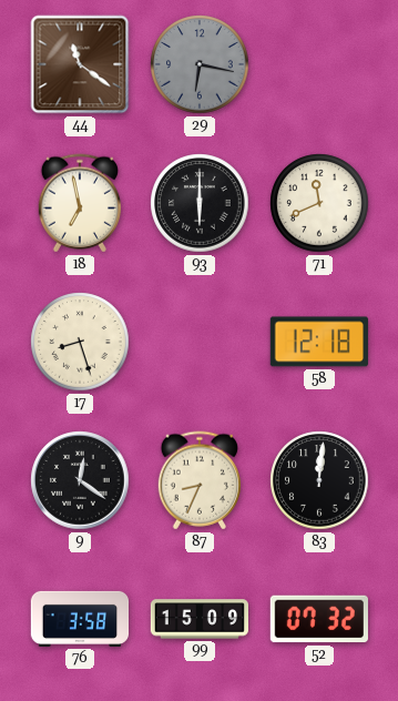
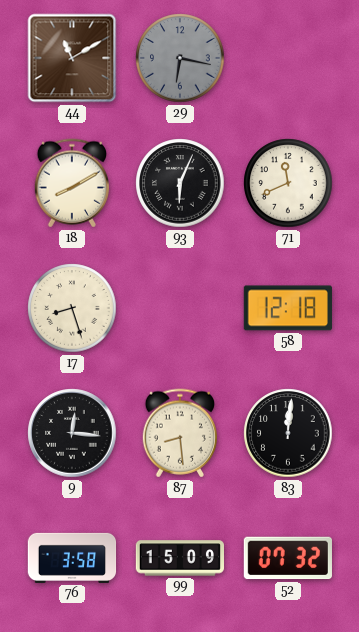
44: 11:21 -> 11:10 (72, 58)
18: 6:58 -> 8:10 (71, 183)
93: 6:00 -> 6:04 (180, 183)
9: 12:21 -> 12:16 (72, 433)
87: 8:34 -> 8:29 (179, 433)
